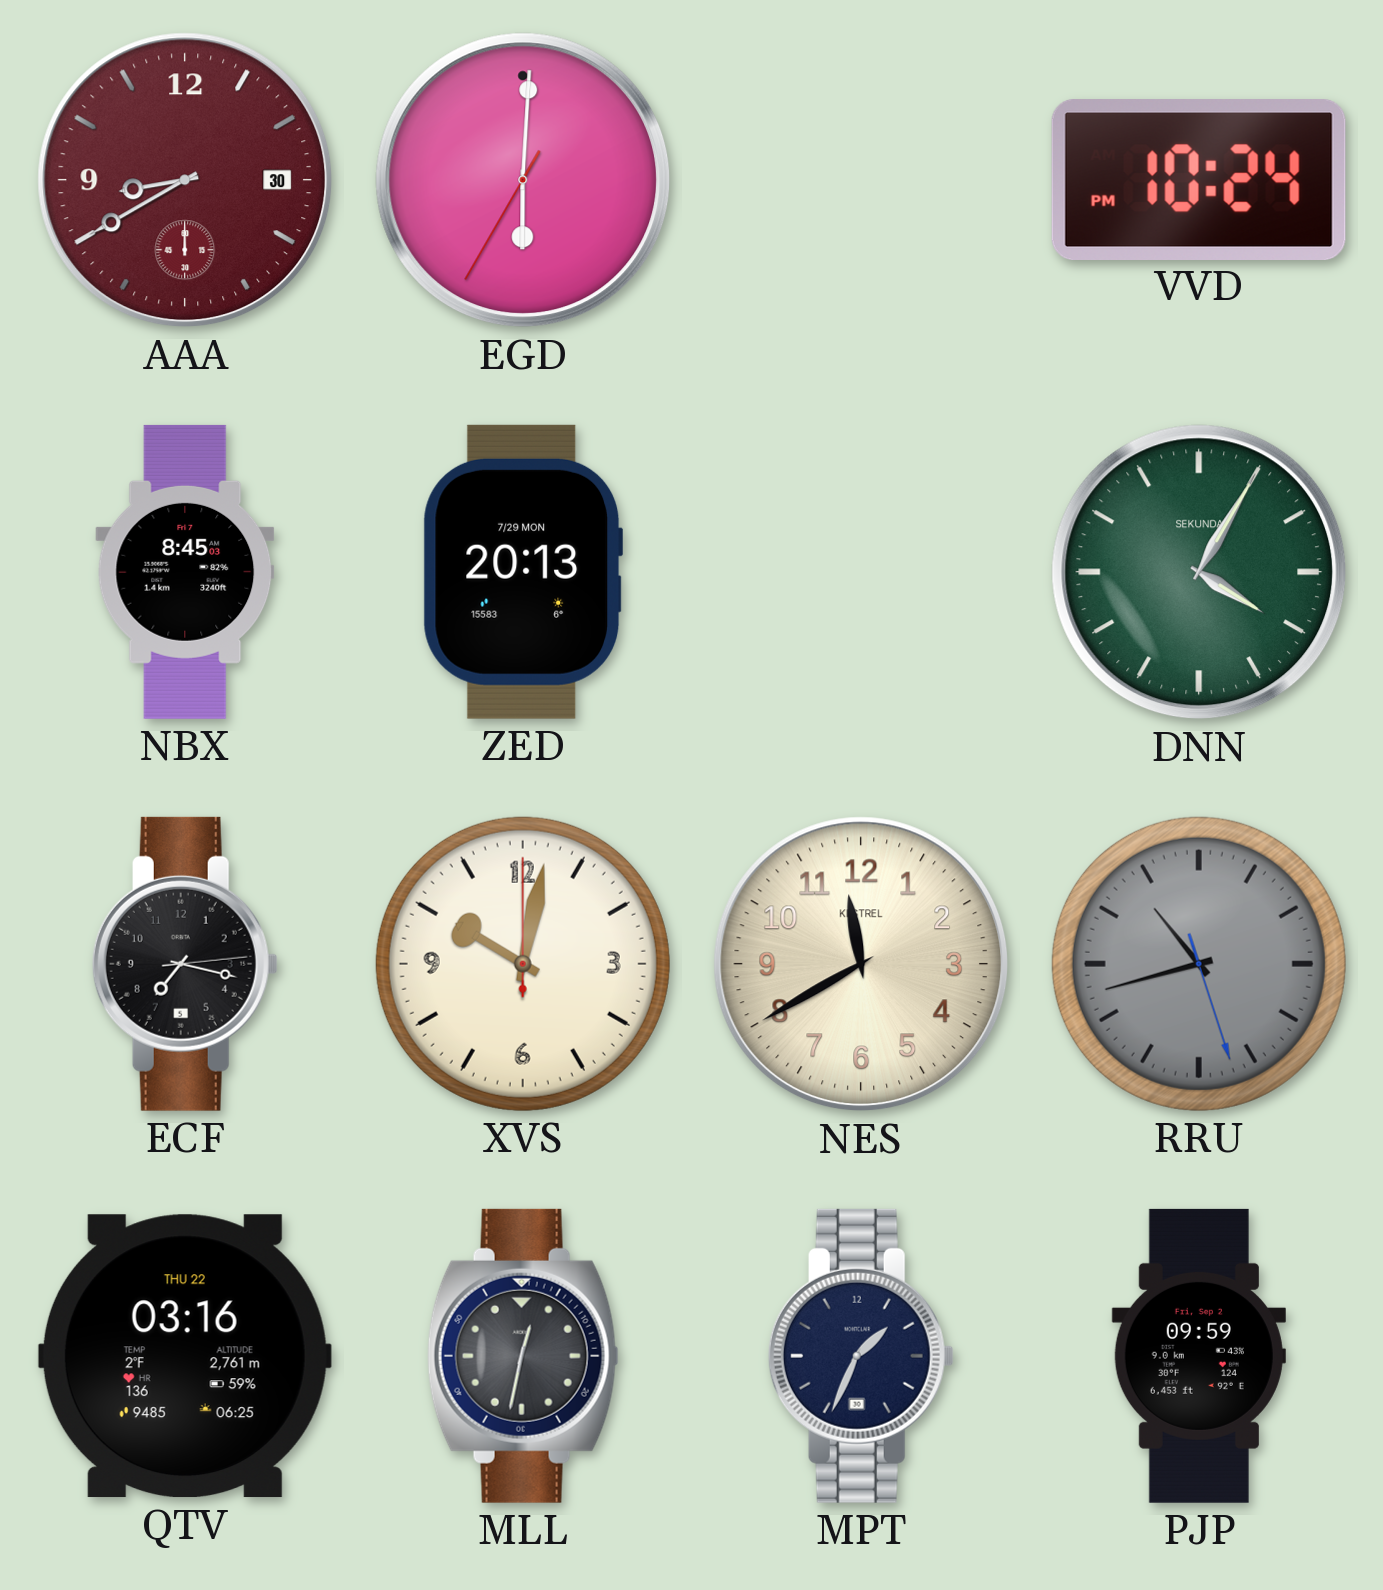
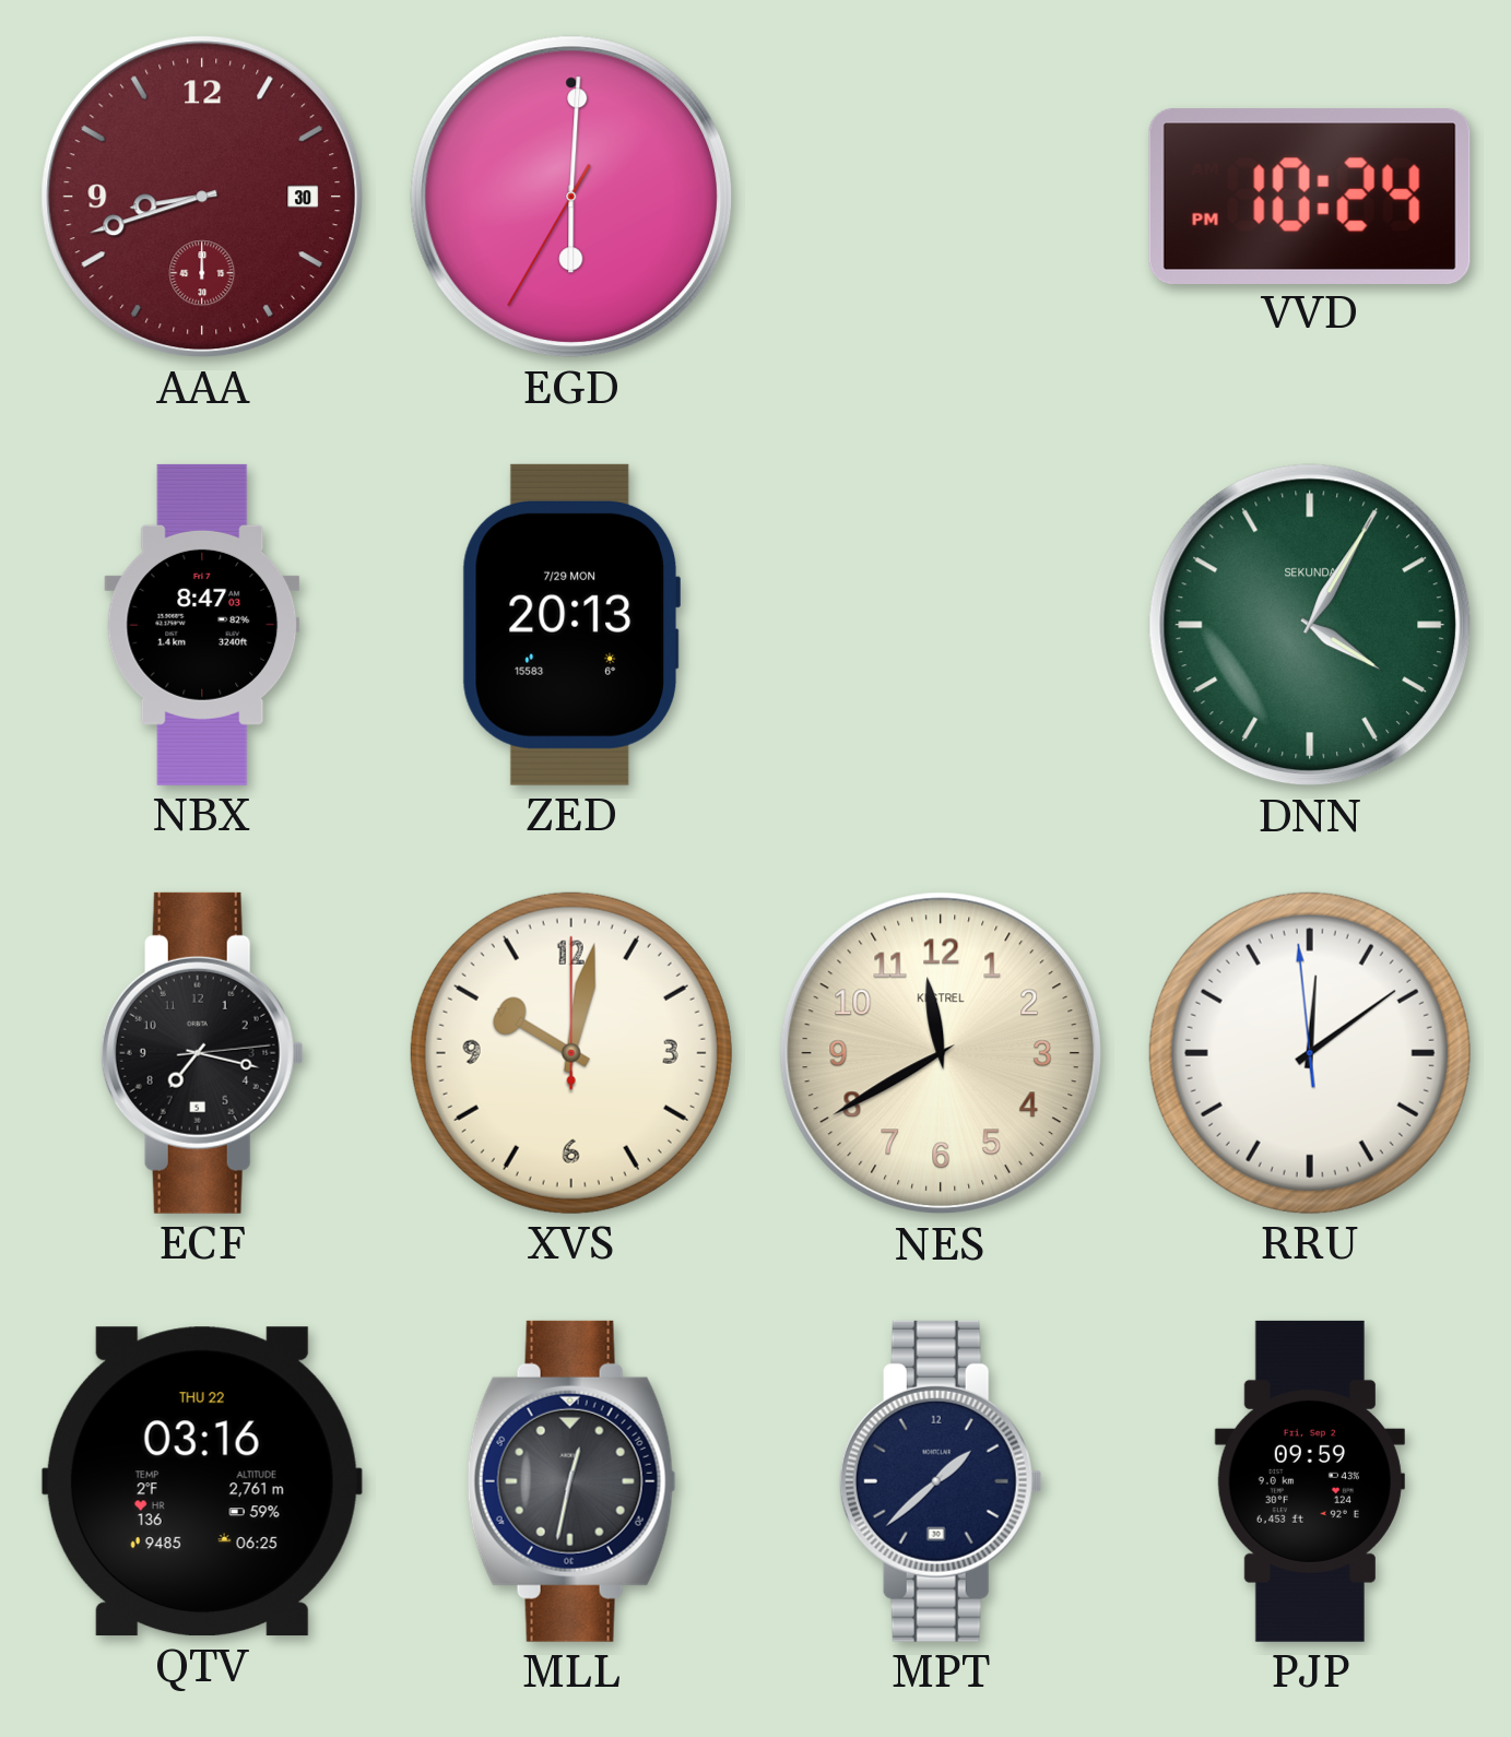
AAA: 8:40 -> 8:42 (202, 197)
NBX: 8:45 -> 8:47 (202, 625)
RRU: 10:42 -> 12:08 (1310, 1053)
RRU dial: grey -> white (1310, 1053)
MPT: 1:34 -> 1:38 (941, 1481)
